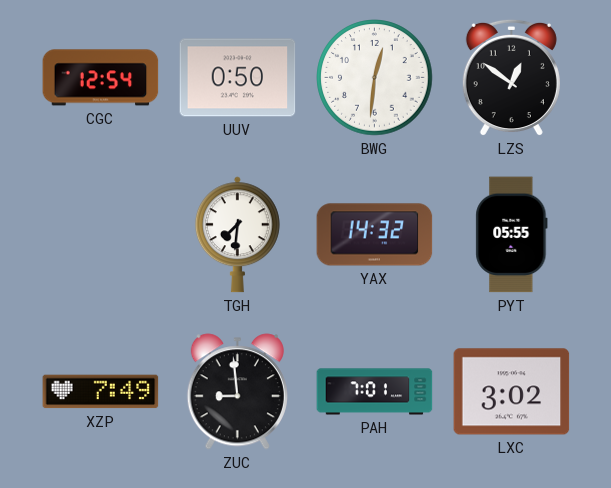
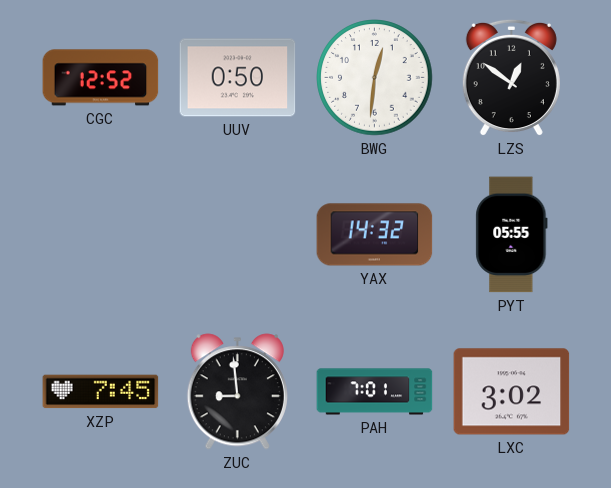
CGC: 12:54 -> 12:52 (101, 78)
TGH: 7:31 -> none (237, 235)
XZP: 7:49 -> 7:45 (101, 392)
